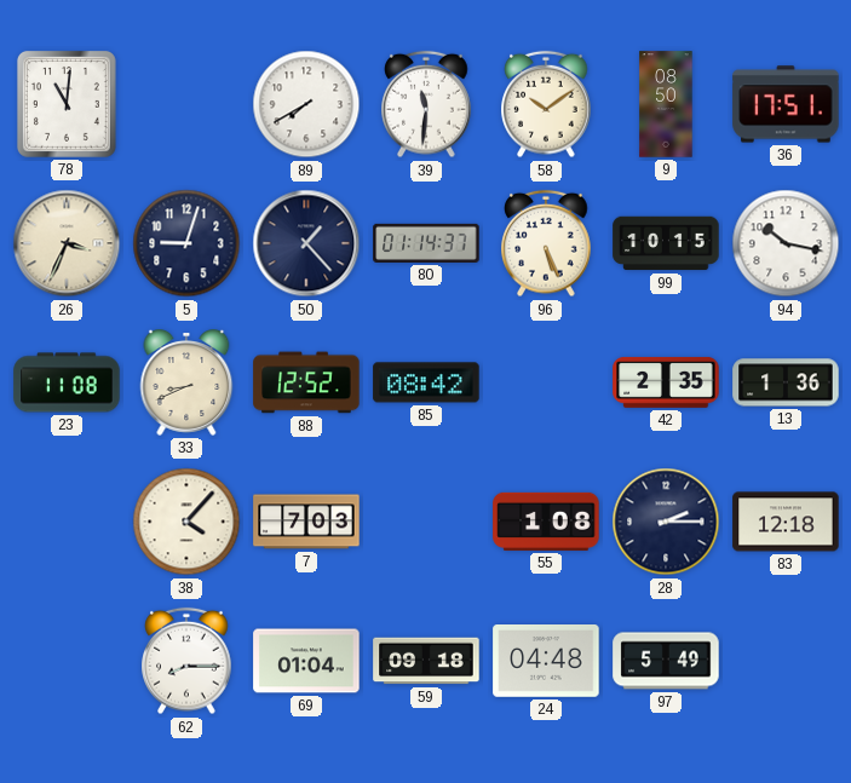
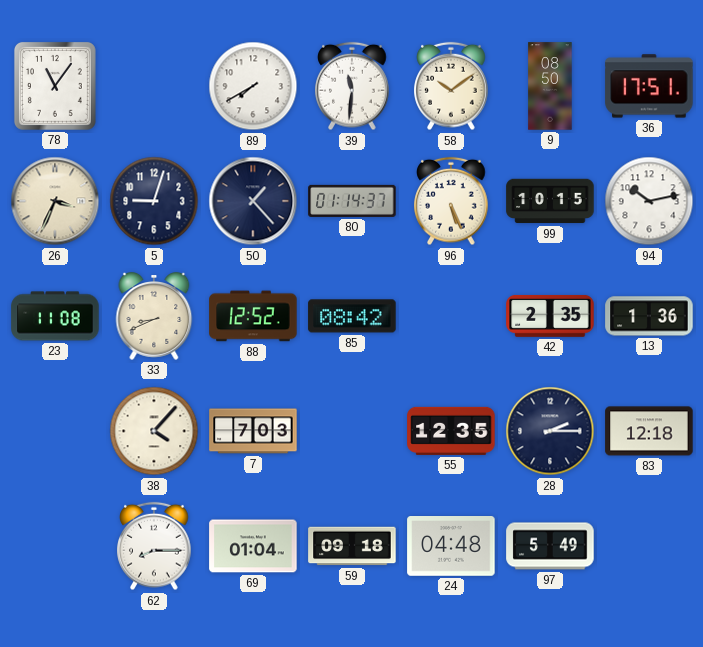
78: 11:01 -> 11:06 (55, 86)
94: 10:17 -> 10:13 (649, 201)
55: 1:08 -> 12:35 (451, 431)
